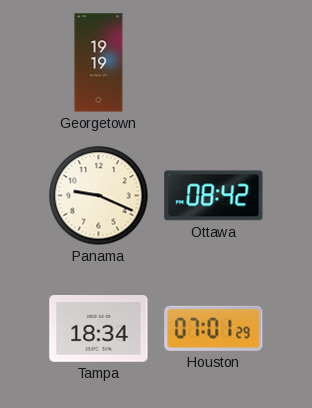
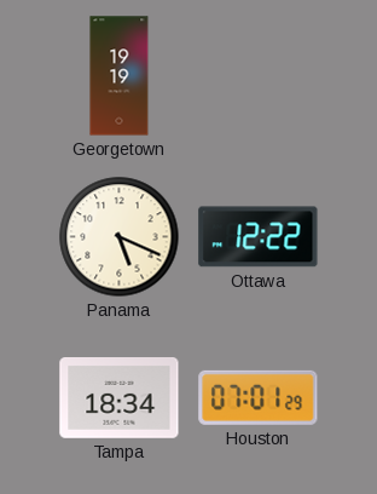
Panama: 9:19 -> 5:19 (120, 237)
Ottawa: 08:42 -> 12:22 (259, 237)
